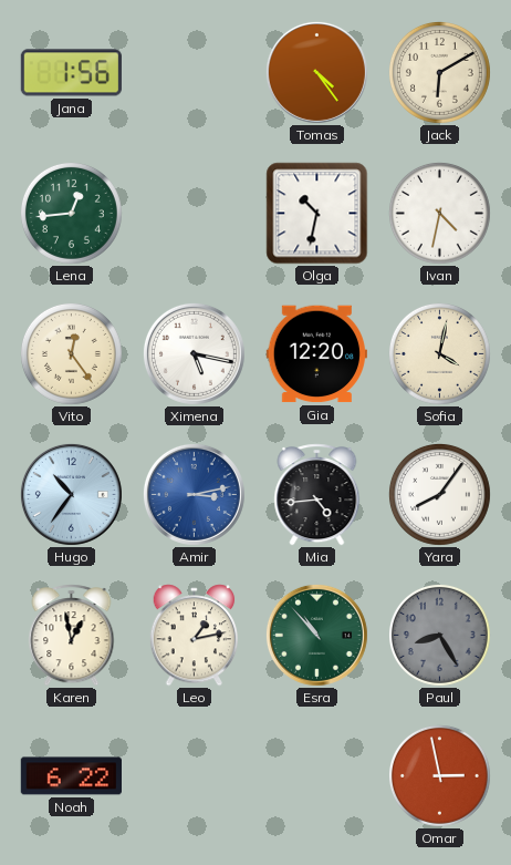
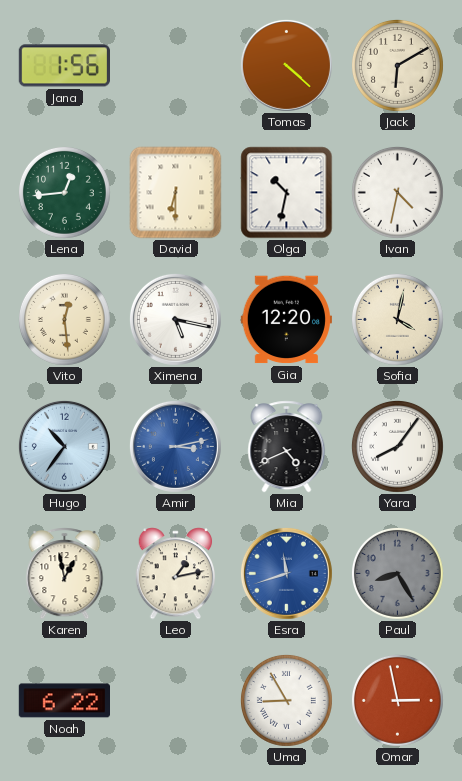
Tomas: 4:24 -> 4:22 (286, 65)
David: none -> 6:30 (176, 193)
Vito: 12:24 -> 12:29 (64, 319)
Mia: 4:44 -> 4:41 (287, 447)
Esra: 10:53 -> 11:42 (286, 573)
Esra dial: green -> blue (286, 573)
Uma: none -> 8:55 (286, 700)
